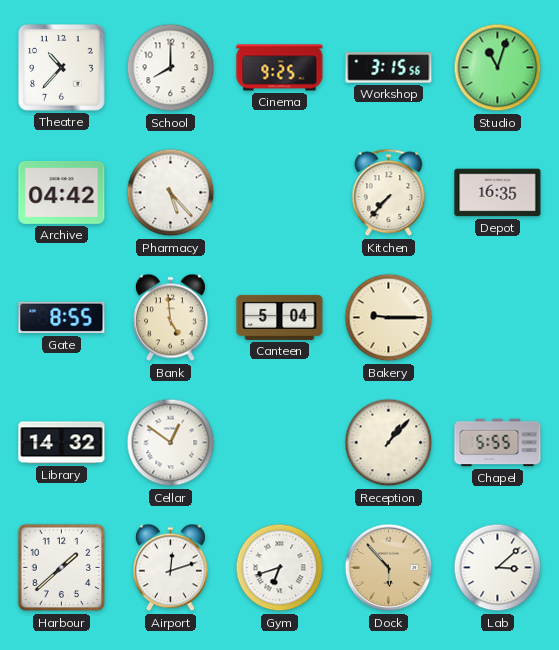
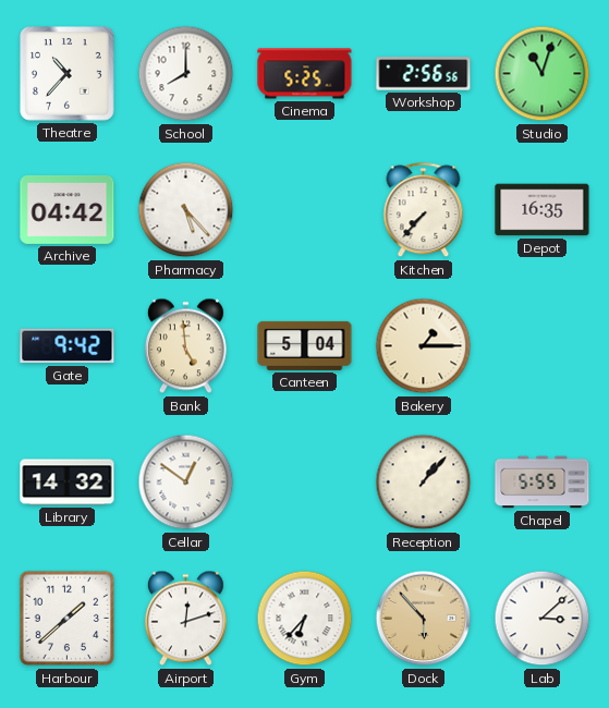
Cinema: 9:25 -> 5:25 (305, 74)
Workshop: 3:15 -> 2:56 (424, 74)
Gate: 8:55 -> 9:42 (68, 346)
Bakery: 9:15 -> 1:15 (424, 346)
Gym: 6:42 -> 6:37 (305, 619)
